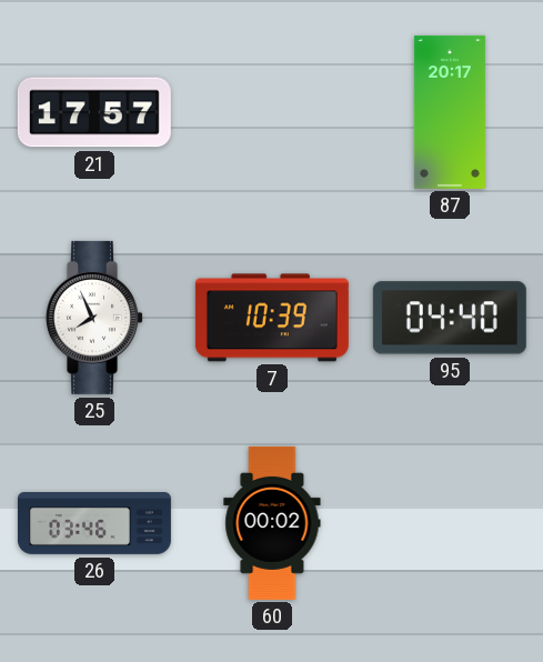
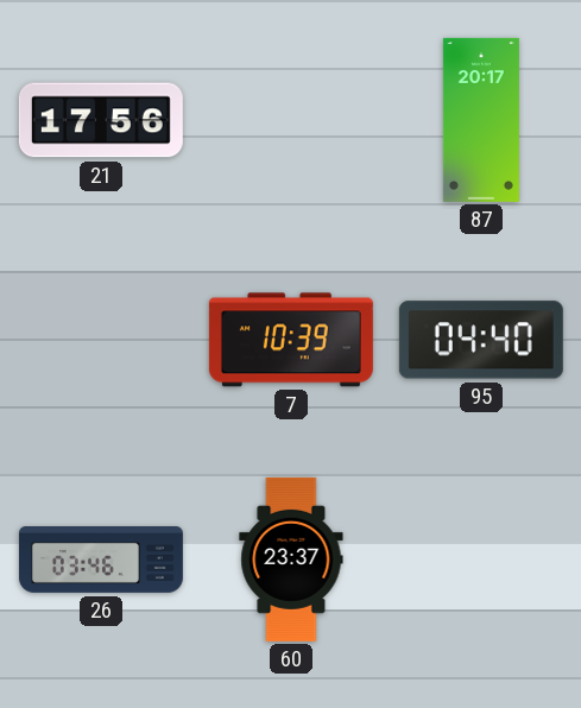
21: 17:57 -> 17:56 (101, 120)
25: 7:56 -> none (95, 318)
60: 00:02 -> 23:37 (291, 560)
